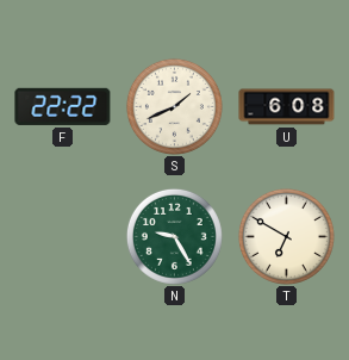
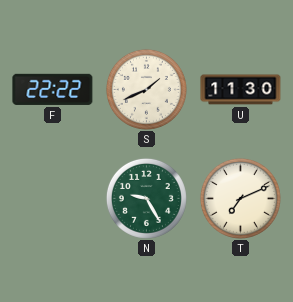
U: 6:08 -> 11:30 (241, 90)
T: 6:50 -> 7:11 (240, 198)
